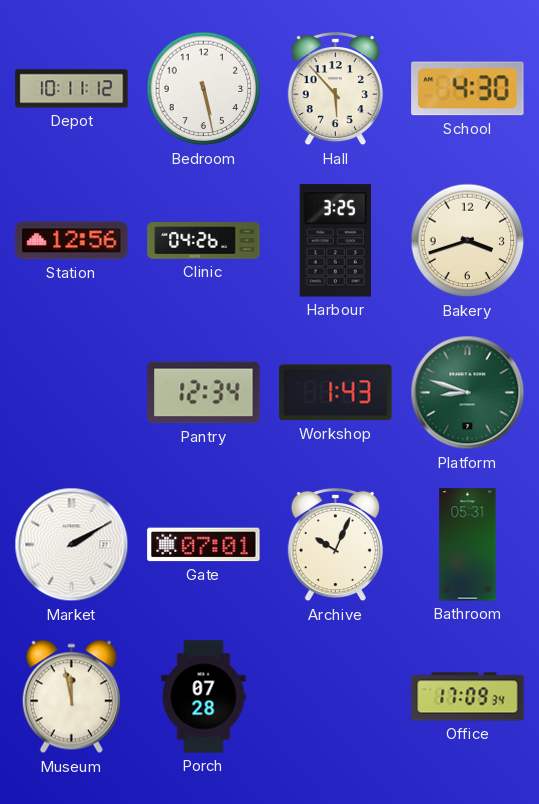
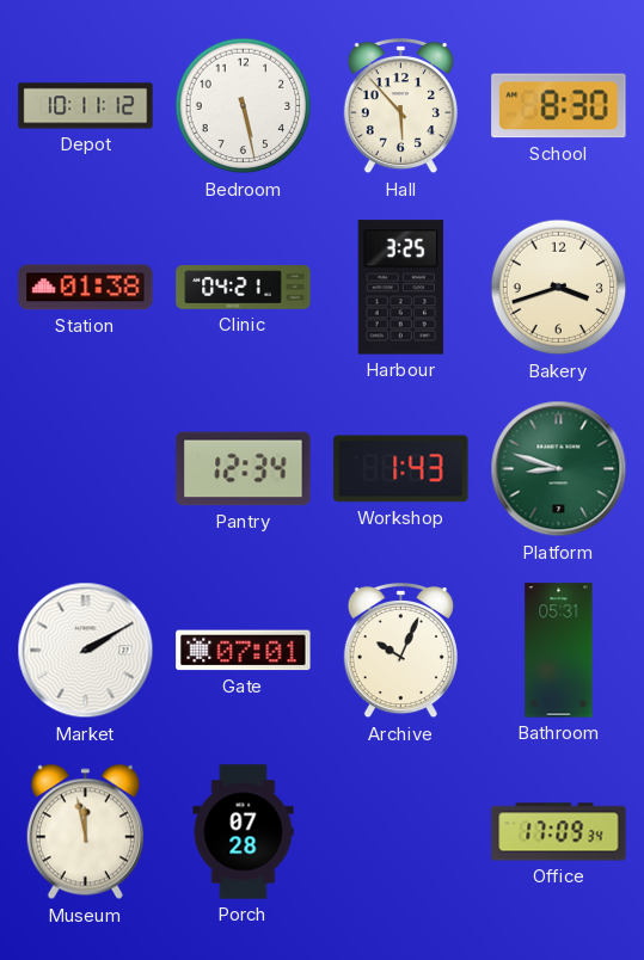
School: 4:30 -> 8:30 (559, 106)
Station: 12:56 -> 01:38 (86, 288)
Clinic: 04:26 -> 04:21 (244, 288)
